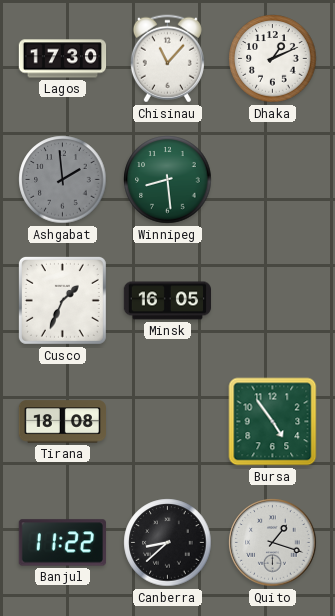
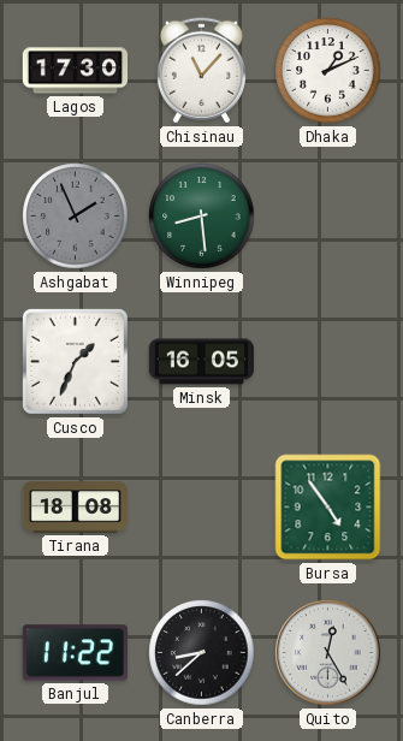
Ashgabat: 1:59 -> 1:56 (76, 217)
Quito: 1:18 -> 12:25 (328, 653)
